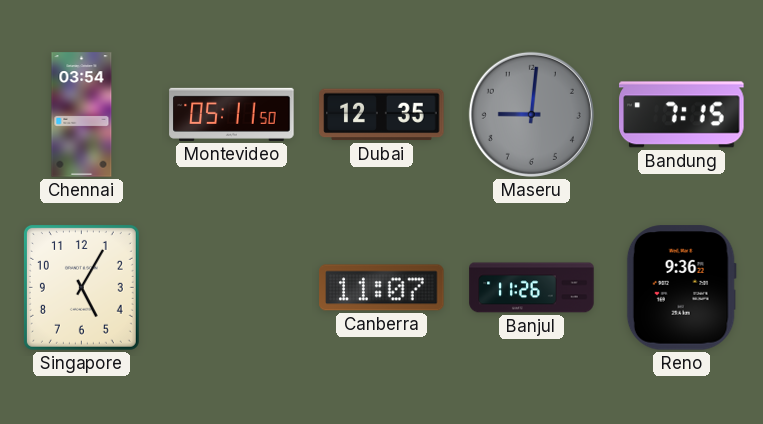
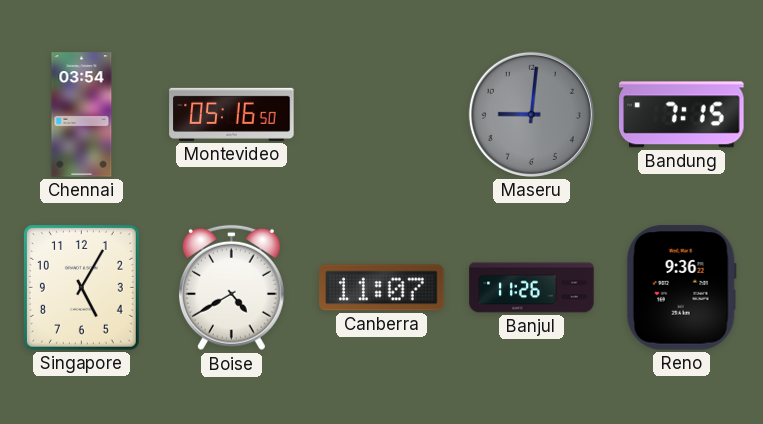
Montevideo: 05:11 -> 05:16 (232, 114)
Dubai: 12:35 -> none (382, 115)
Boise: none -> 4:40 (231, 288)
